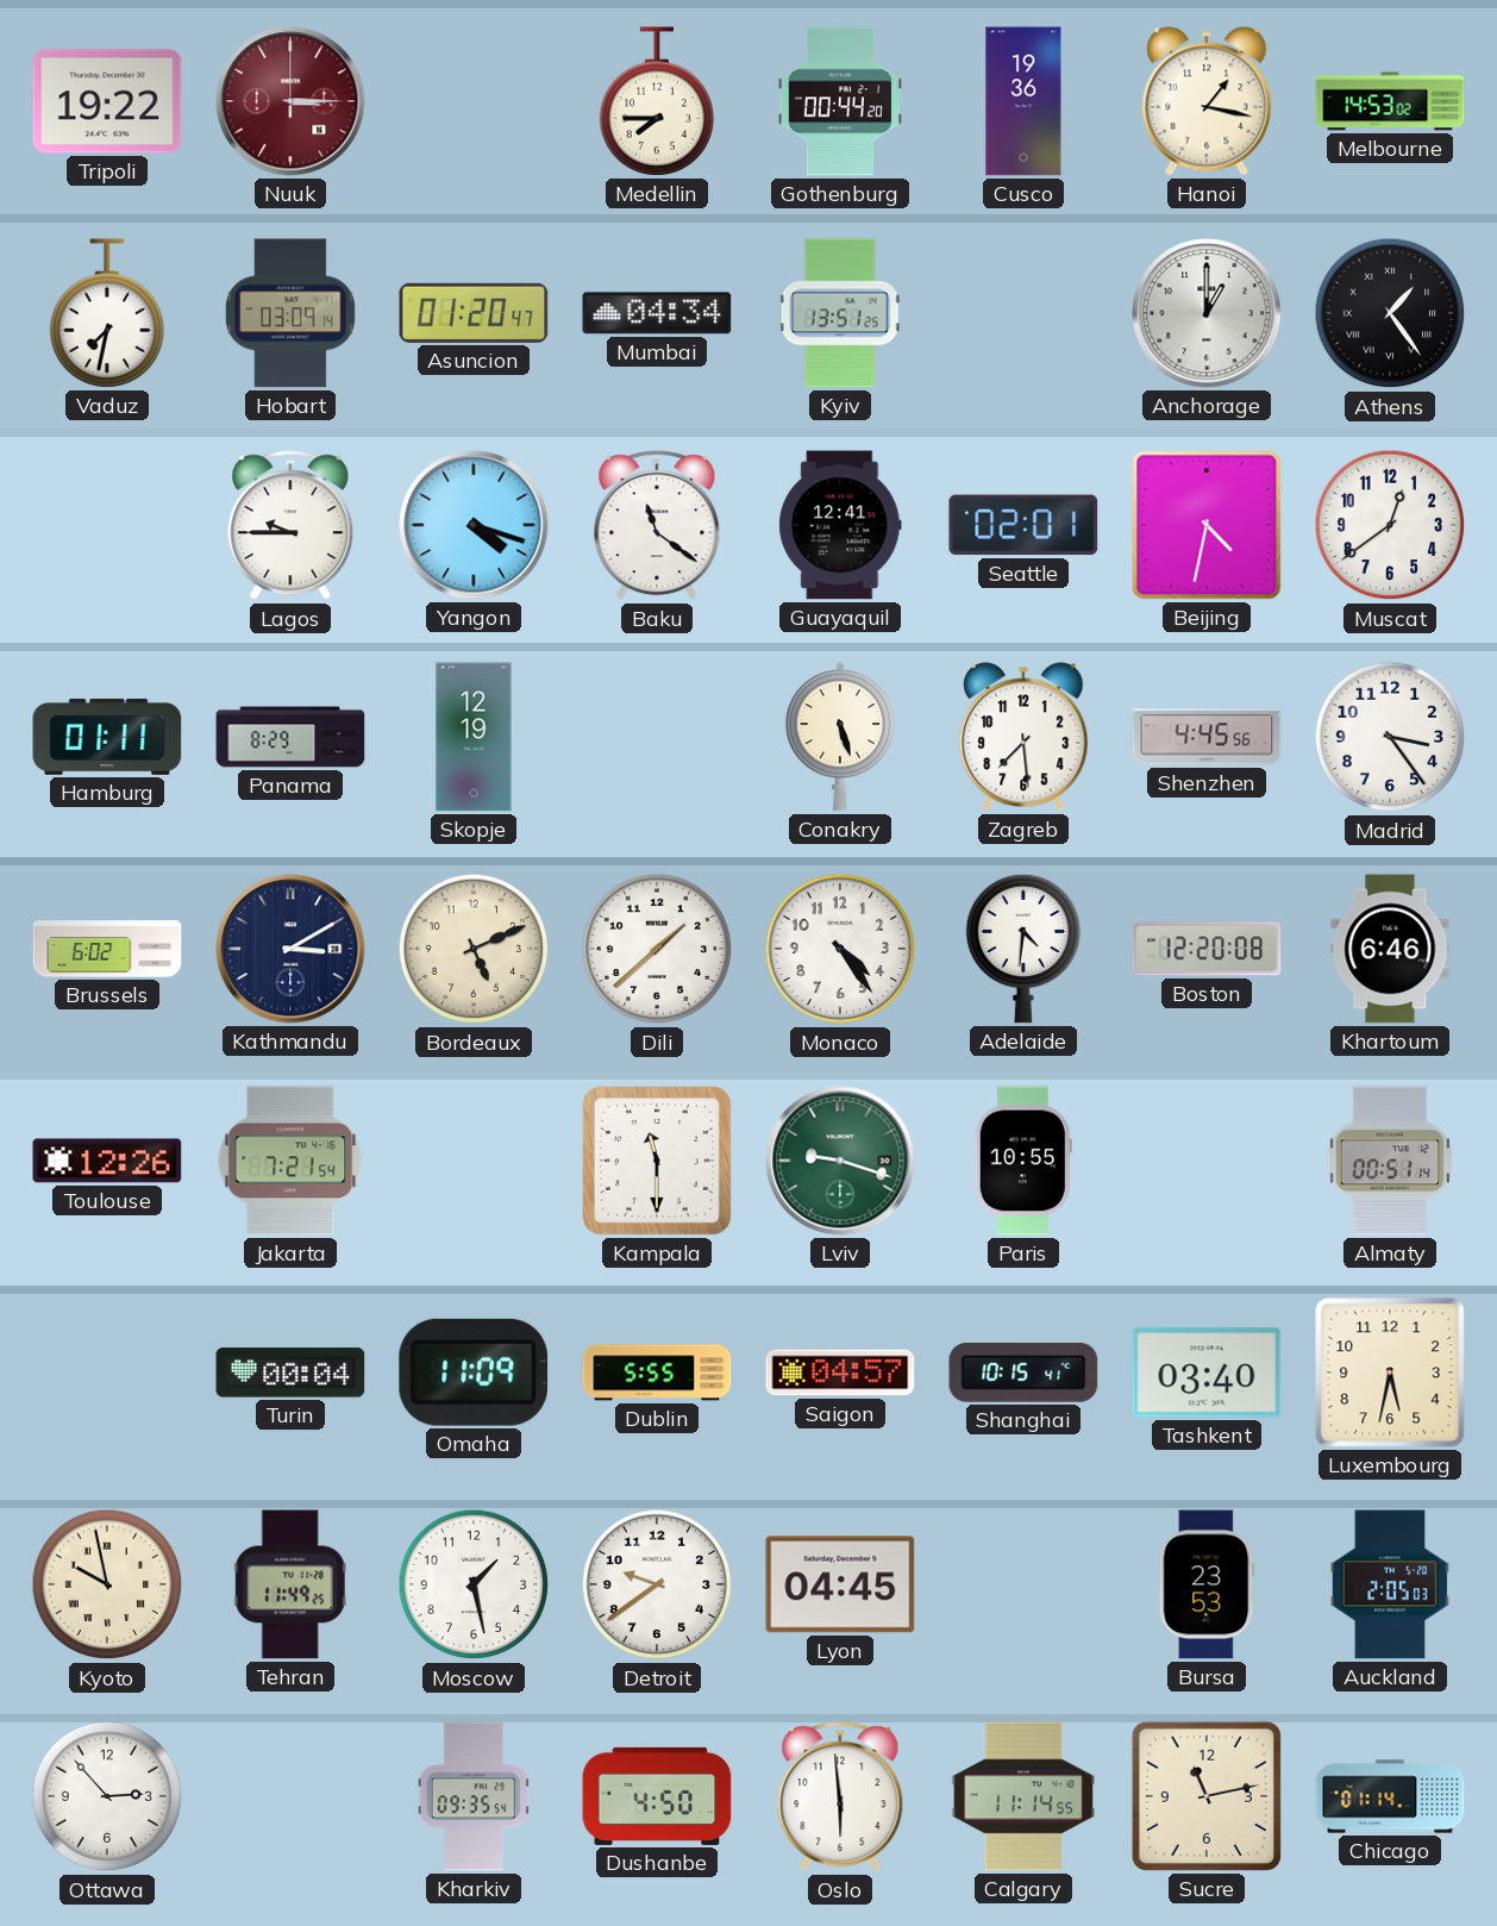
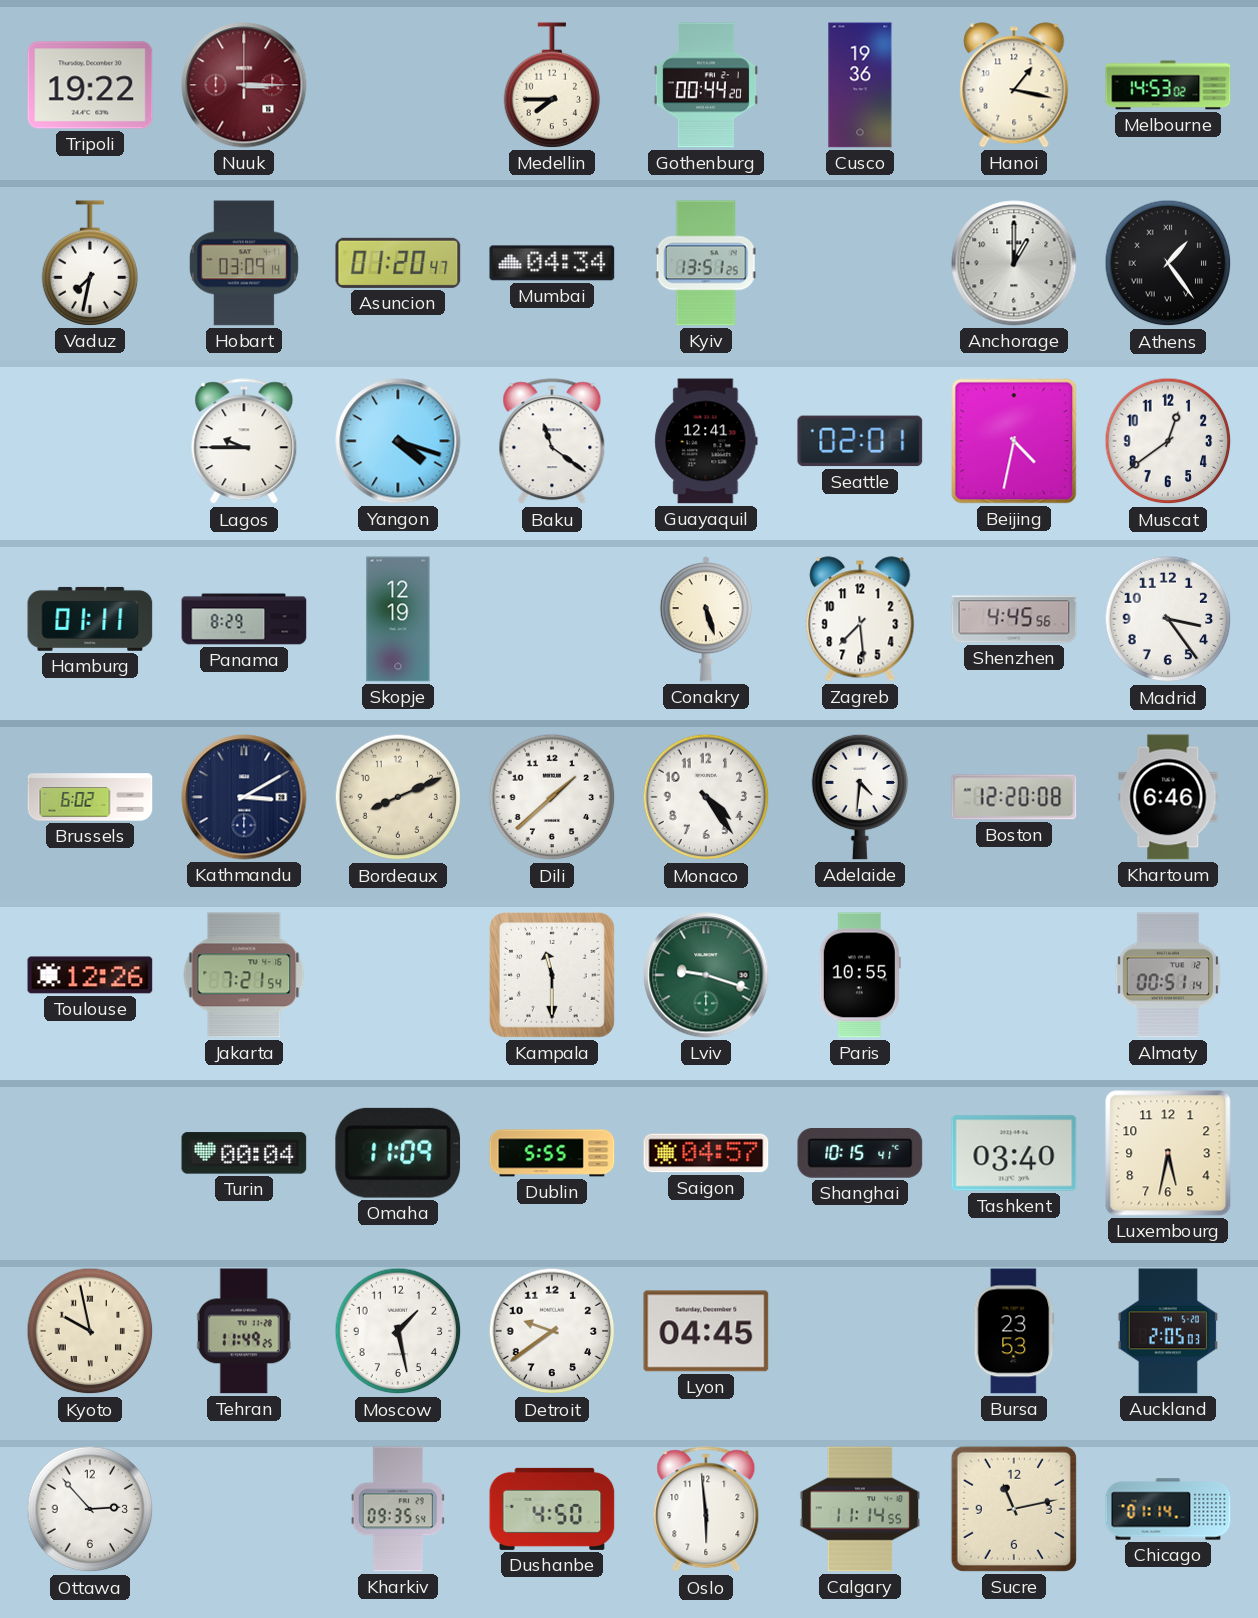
Bordeaux: 5:11 -> 8:11 (398, 797)
